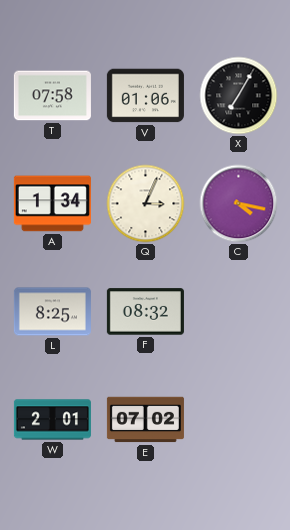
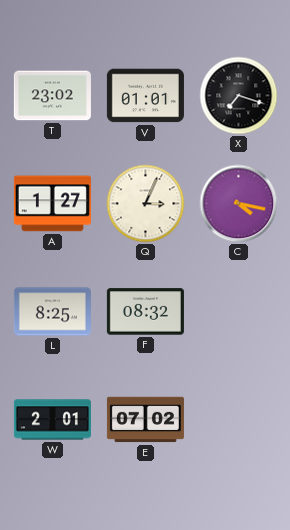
T: 07:58 -> 23:02 (52, 96)
V: 01:06 -> 01:01 (145, 96)
X: 7:05 -> 7:18 (239, 96)
A: 1:34 -> 1:27 (52, 204)
